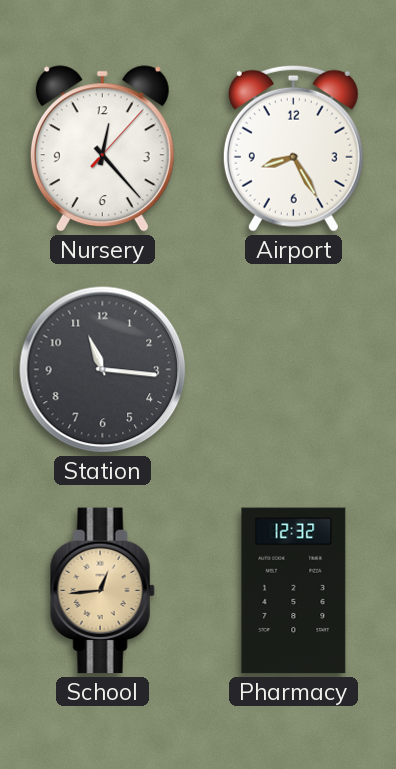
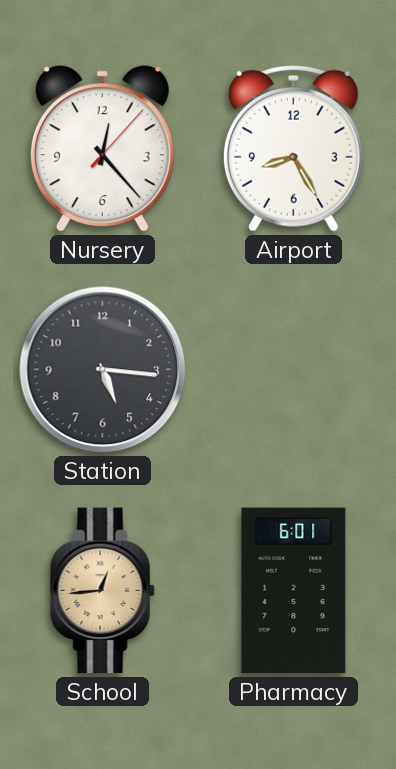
Station: 11:16 -> 5:16 (103, 370)
Pharmacy: 12:32 -> 6:01 (294, 591)
